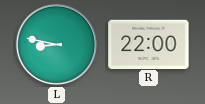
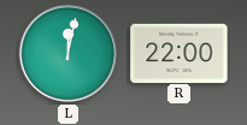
L: 8:47 -> 12:02 (69, 54)
